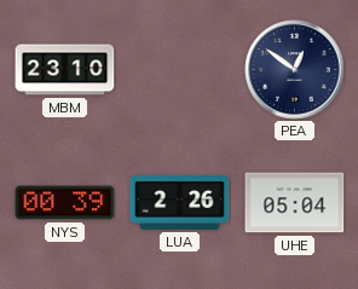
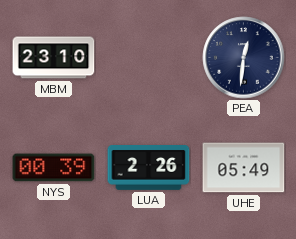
PEA: 12:51 -> 12:31 (244, 58)
UHE: 05:04 -> 05:49 (244, 168)
